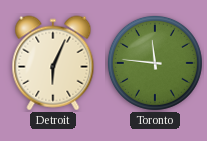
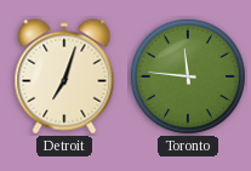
Detroit: 6:04 -> 7:03 (64, 76)
